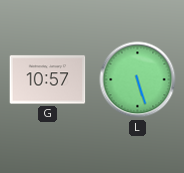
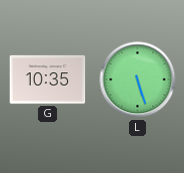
G: 10:57 -> 10:35 (48, 80)
